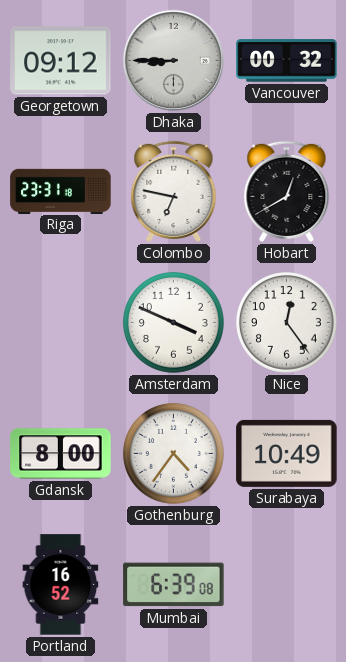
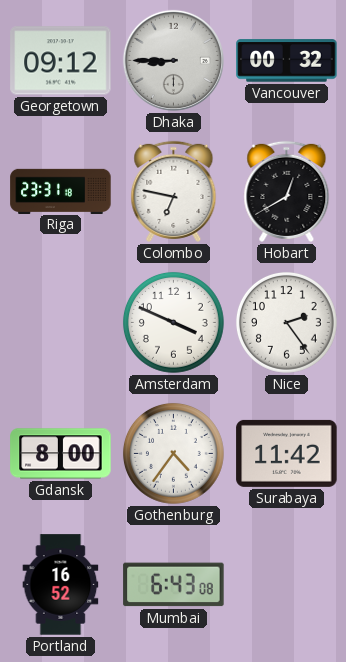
Nice: 12:24 -> 2:24 (286, 322)
Surabaya: 10:49 -> 11:42 (287, 453)
Mumbai: 6:39 -> 6:43 (174, 585)
